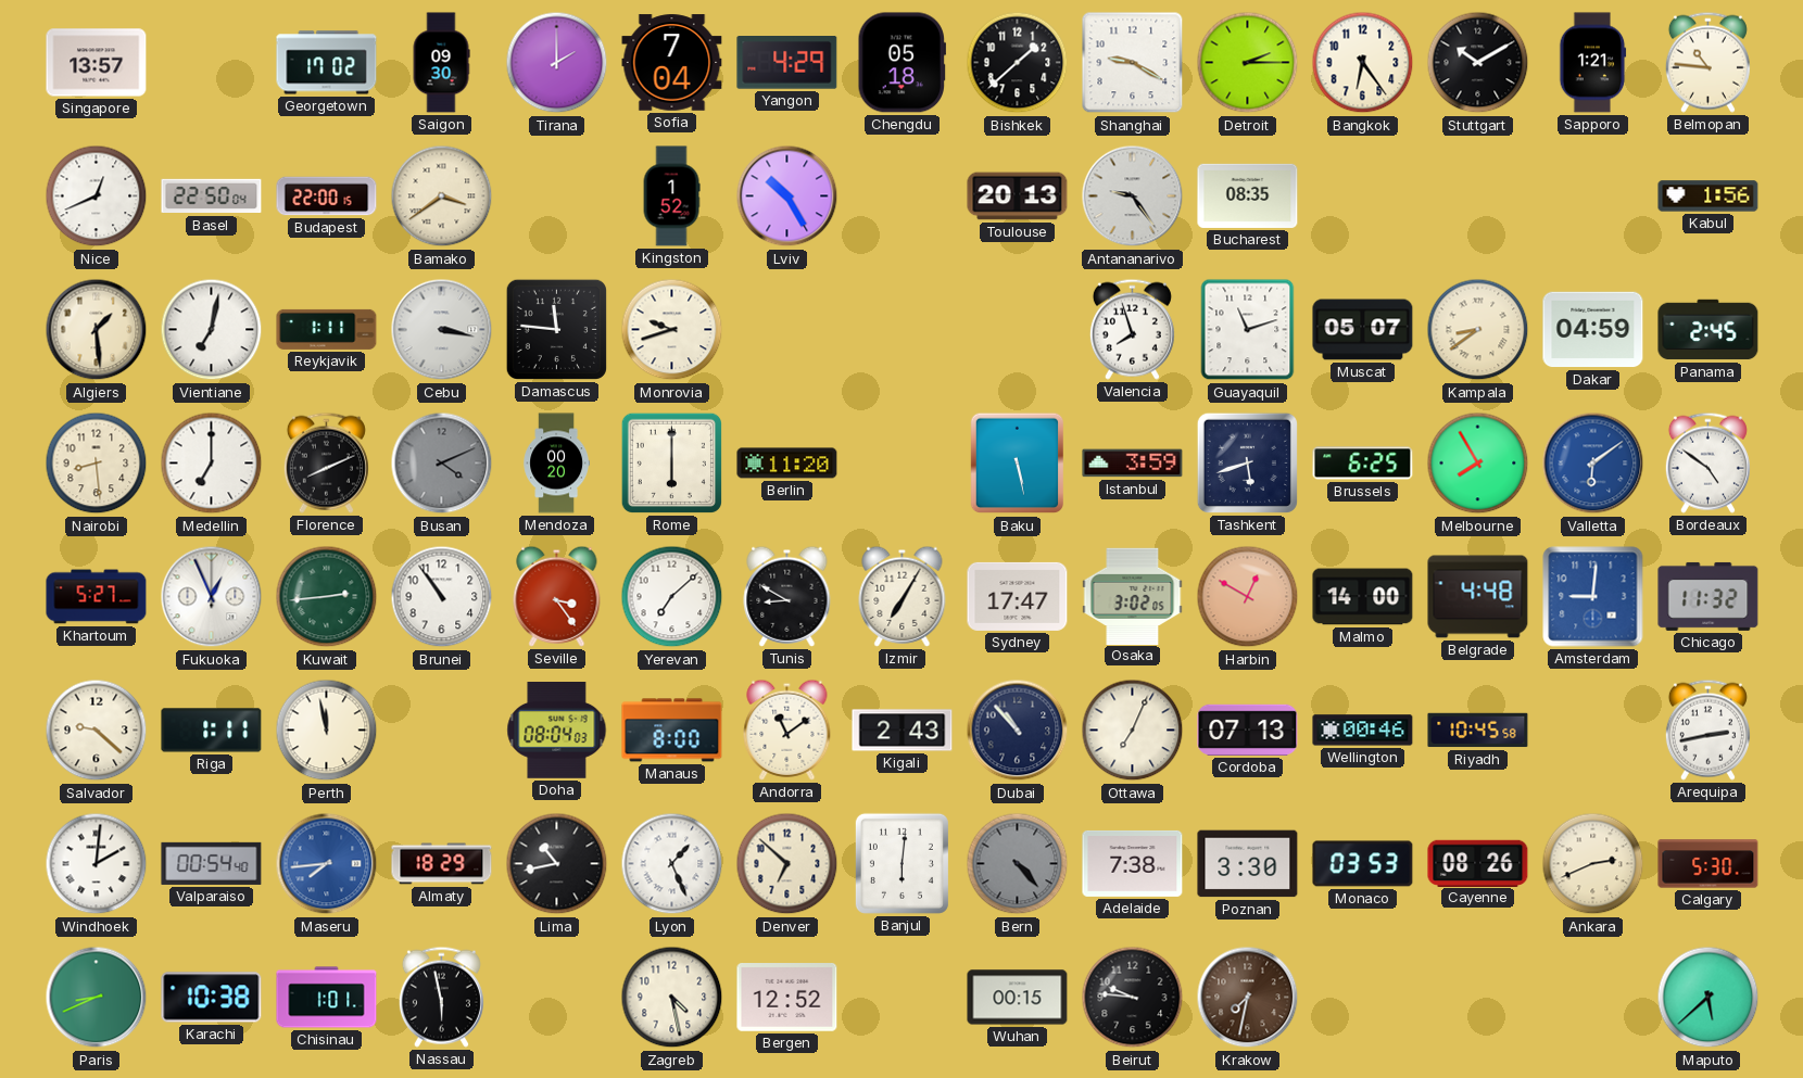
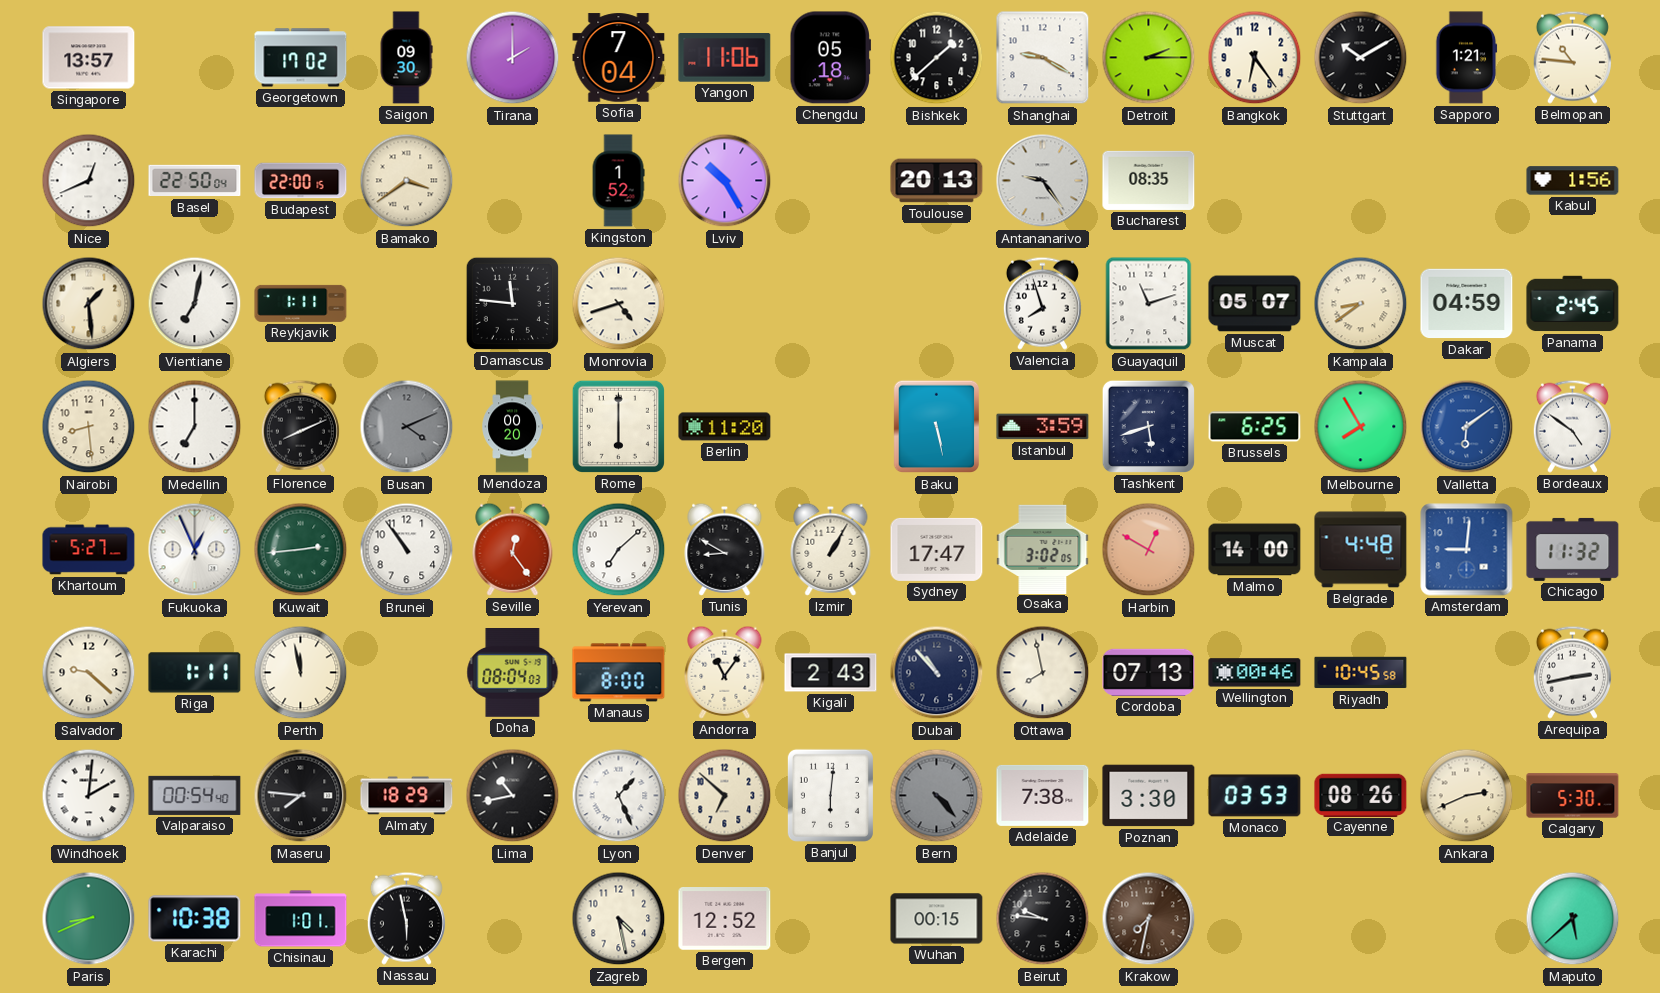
Yangon: 4:29 -> 11:06 (725, 58)
Cebu: 3:17 -> none (442, 330)
Monrovia: 9:42 -> 4:42 (619, 304)
Seville: 3:24 -> 12:24 (513, 549)
Izmir: 7:05 -> 1:05 (831, 549)
Andorra: 11:09 -> 11:06 (725, 672)
Ottawa: 7:04 -> 7:58 (1043, 673)
Maseru: 7:44 -> 7:46 (301, 796)
Maseru dial: blue -> black (301, 796)
